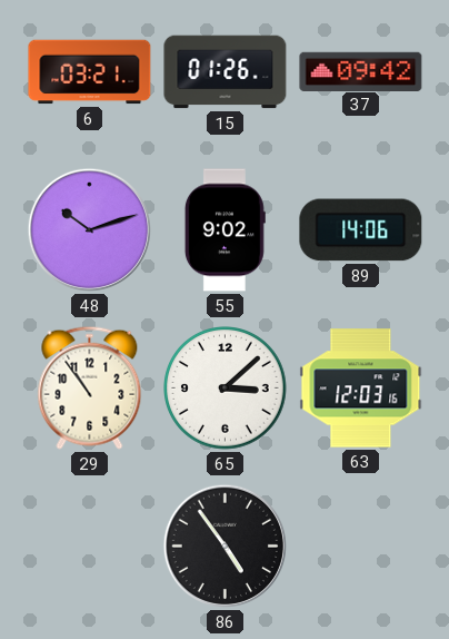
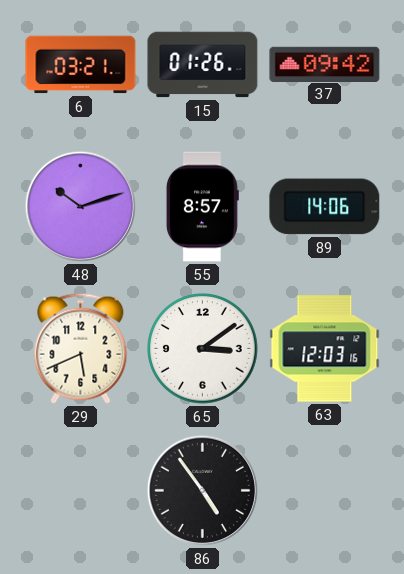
55: 9:02 -> 8:57 (202, 207)
29: 10:54 -> 5:41 (81, 348)
65: 3:08 -> 3:09 (203, 349)
